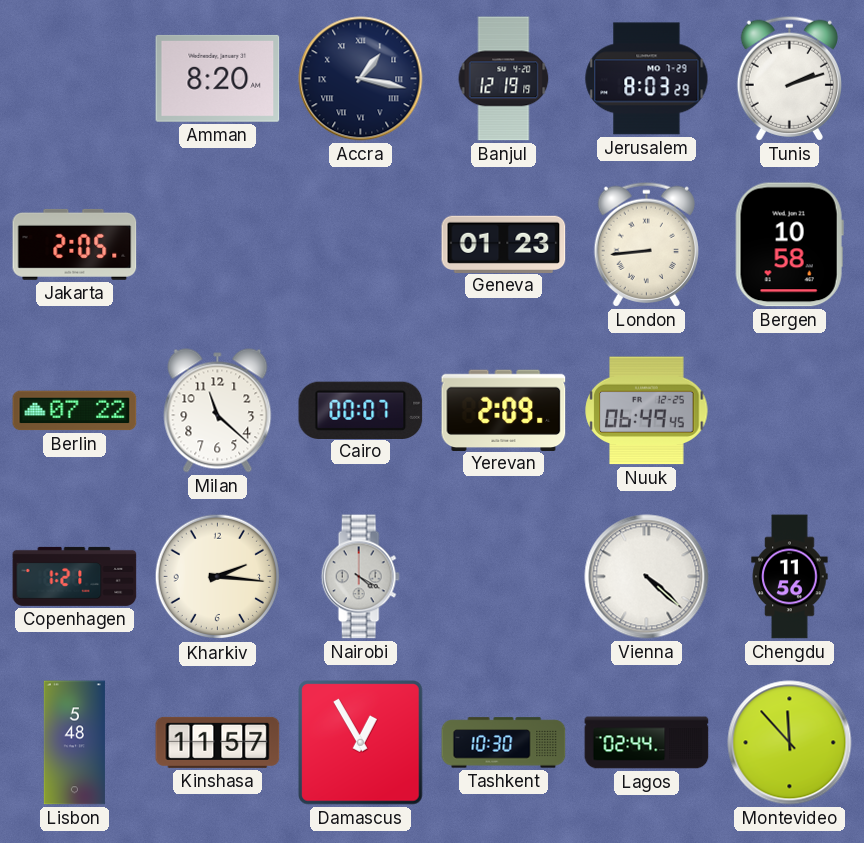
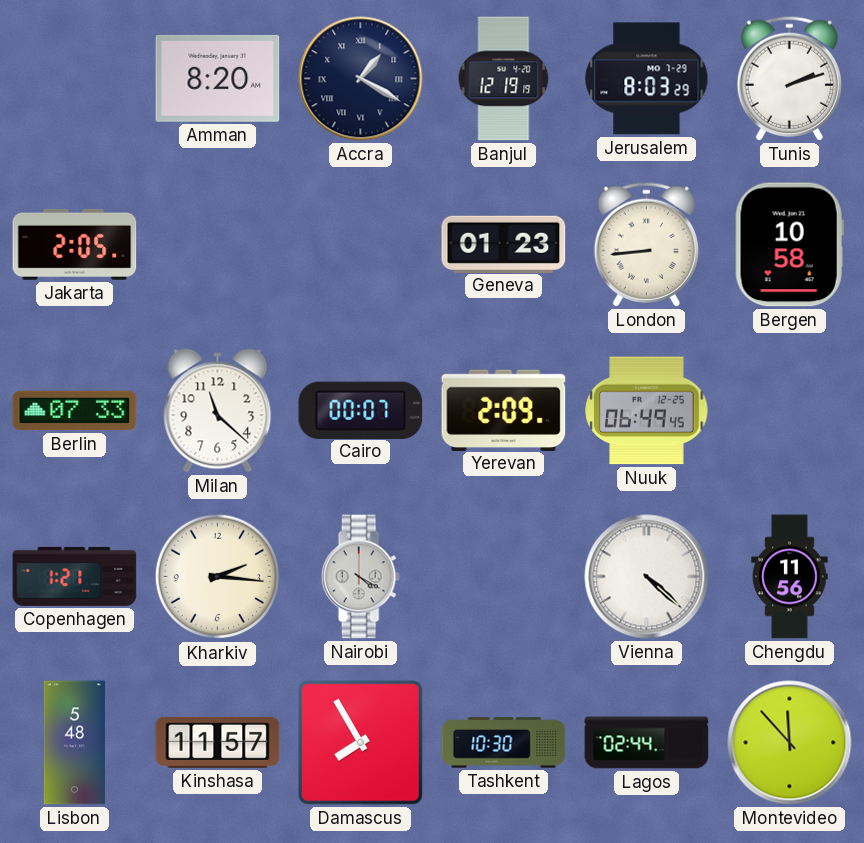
Accra: 1:17 -> 1:20 (361, 79)
Berlin: 07:22 -> 07:33 (75, 411)
Damascus: 12:55 -> 7:55 (361, 743)
